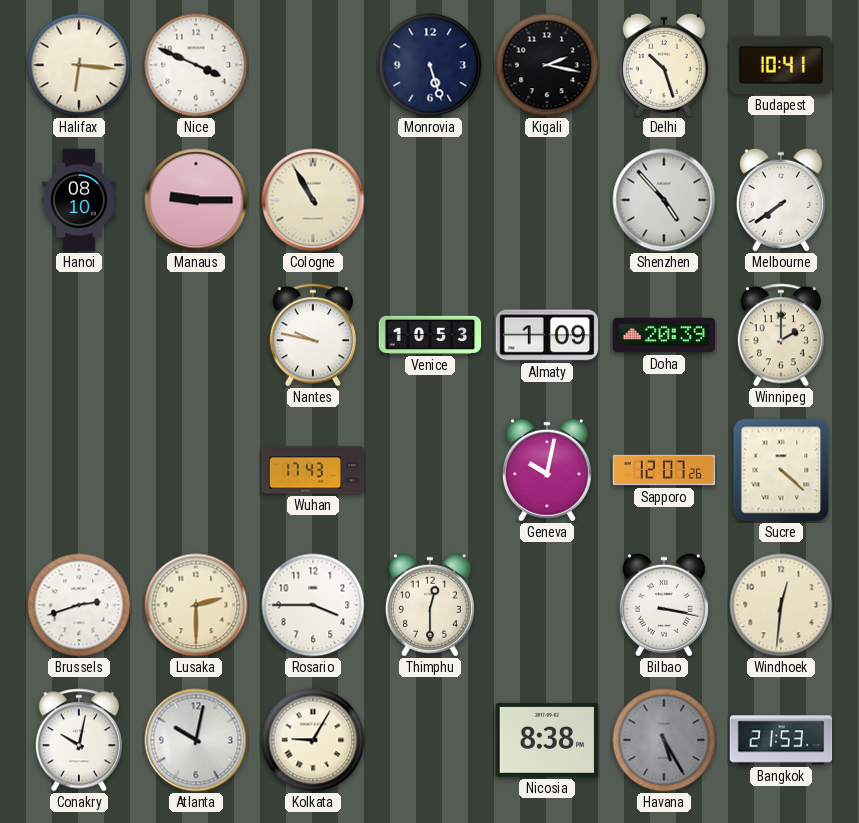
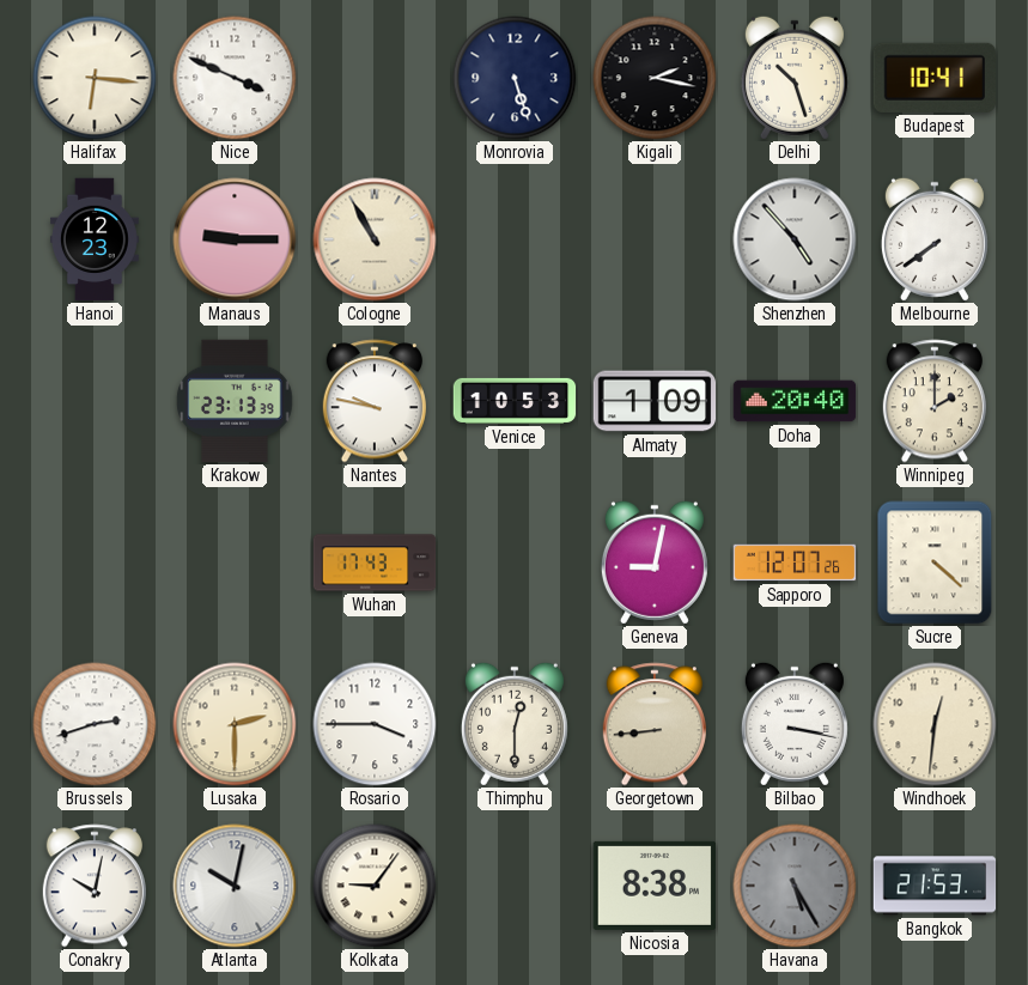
Hanoi: 08:10 -> 12:23 (95, 239)
Krakow: none -> 23:13 (235, 401)
Doha: 20:39 -> 20:40 (795, 401)
Geneva: 10:02 -> 9:02 (655, 563)
Georgetown: none -> 8:44 (655, 724)
Kolkata: 9:05 -> 9:06 (375, 886)
